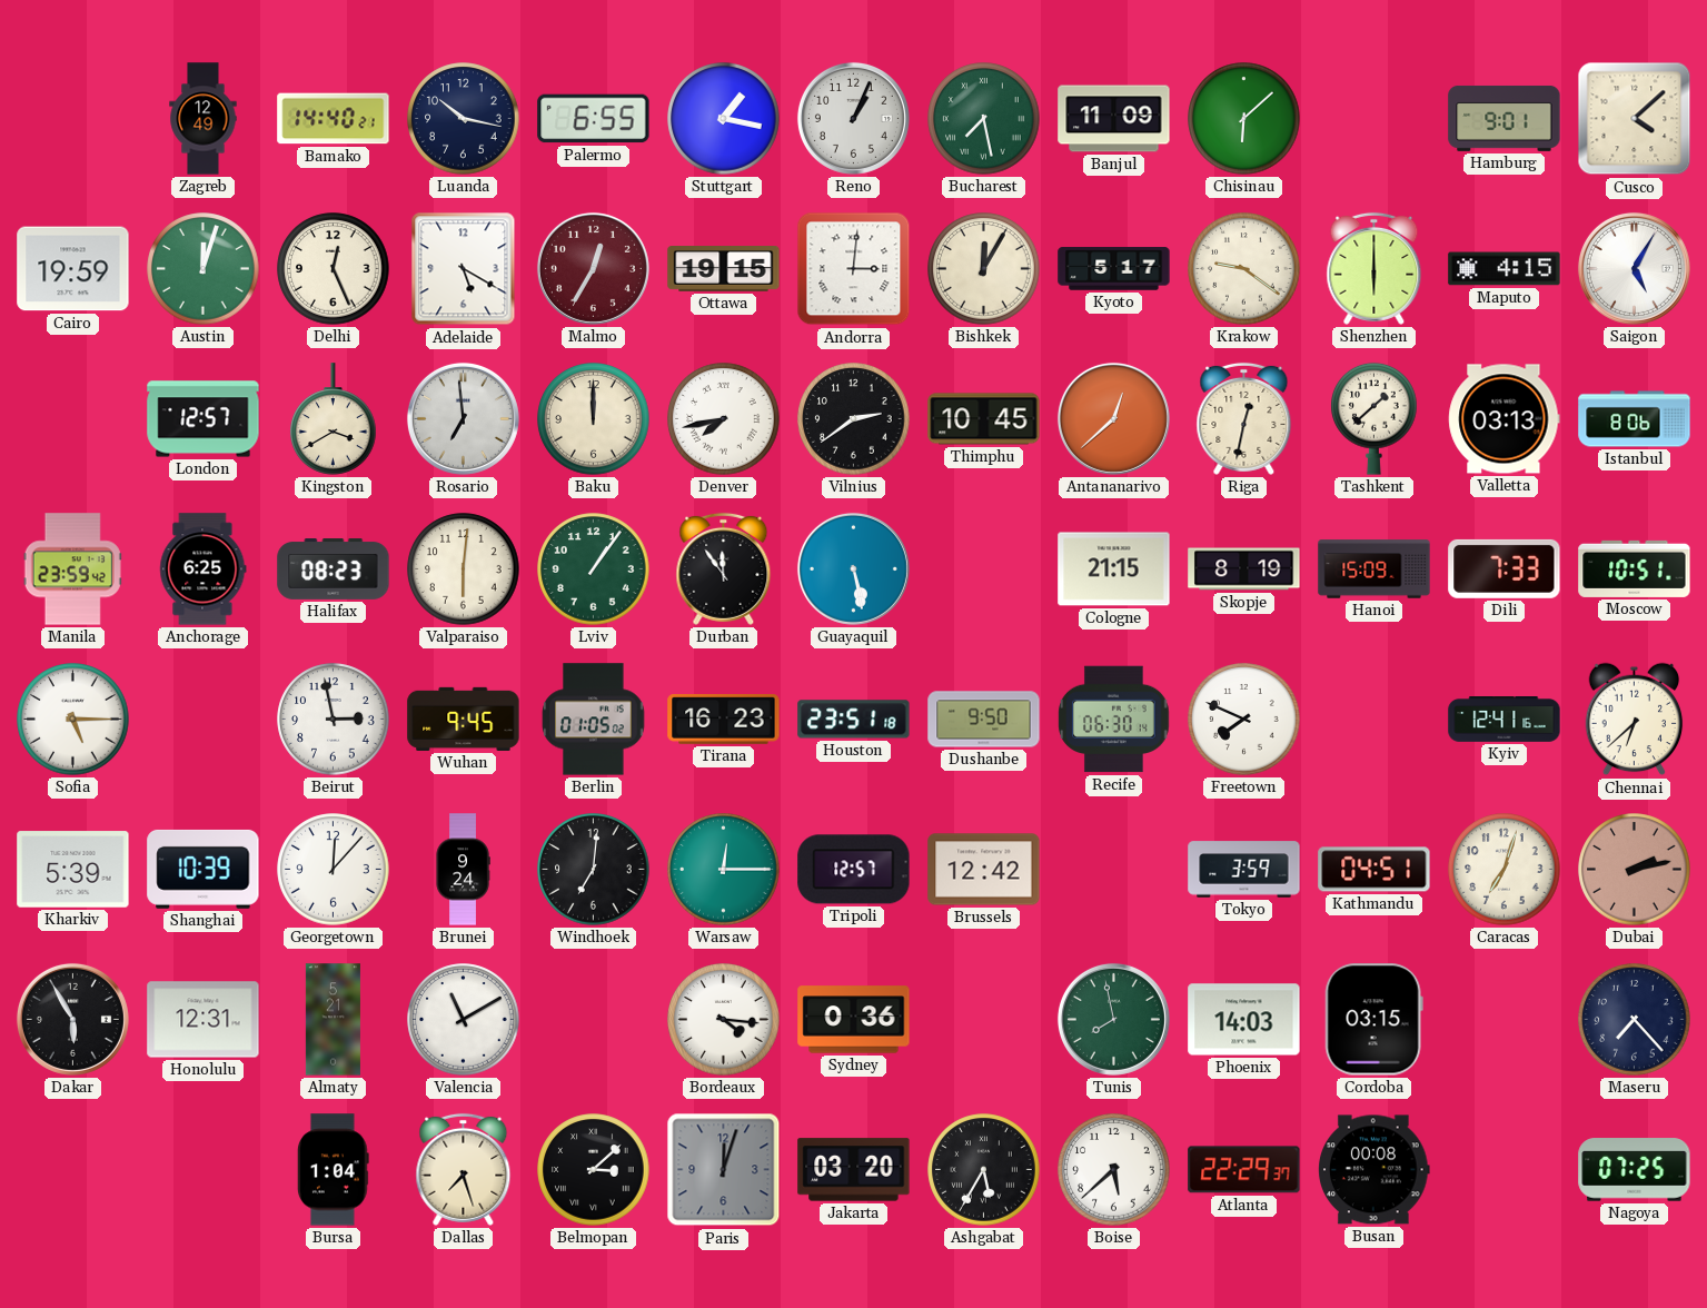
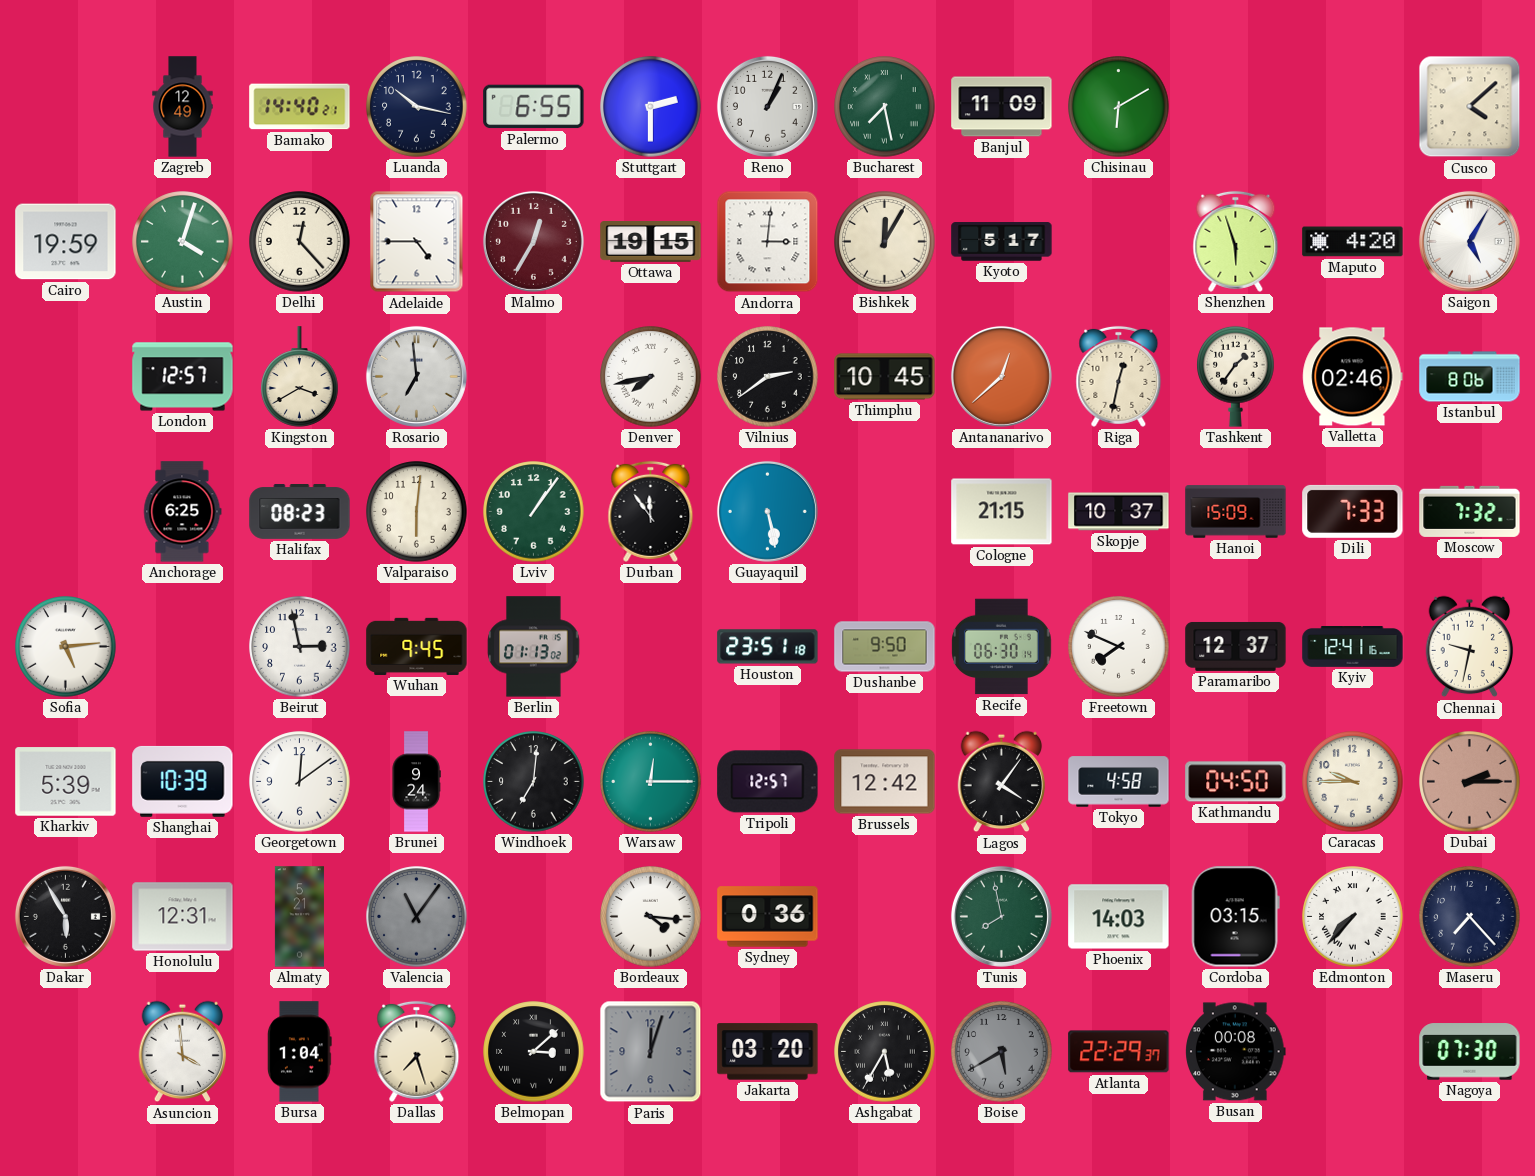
Stuttgart: 1:17 -> 2:30 (651, 107)
Chisinau: 6:08 -> 6:10 (1119, 107)
Hamburg: 9:01 -> none (1505, 118)
Austin: 12:03 -> 4:03 (183, 242)
Delhi: 12:26 -> 12:23 (300, 242)
Adelaide: 5:20 -> 4:45 (417, 242)
Krakow: 9:21 -> none (1244, 269)
Shenzhen: 6:00 -> 5:57 (1236, 241)
Maputo: 4:15 -> 4:20 (1353, 242)
Baku: 12:00 -> none (594, 419)
Tashkent: 1:38 -> 1:36 (1236, 376)
Valletta: 03:13 -> 02:46 (1353, 377)
Manila: 23:59 -> none (72, 569)
Skopje: 8:19 -> 10:37 (1119, 512)
Moscow: 10:51 -> 7:32 (1470, 511)
Sofia: 5:15 -> 5:14 (66, 647)
Berlin: 01:05 -> 01:13 (534, 647)
Tirana: 16:23 -> none (724, 720)
Paramaribo: none -> 12:37 (1236, 646)
Chennai: 6:38 -> 9:32 (1470, 647)
Georgetown: 12:07 -> 12:09 (300, 782)
Lagos: none -> 4:06 (1002, 782)
Tokyo: 3:59 -> 4:58 (1119, 782)
Kathmandu: 04:51 -> 04:50 (1236, 782)
Caracas: 7:03 -> 9:45 (1353, 782)
Dubai: 2:13 -> 2:15 (1470, 782)
Valencia: 11:10 -> 11:06 (417, 917)
Valencia dial: white -> grey (417, 917)
Edmonton: none -> 7:37 (1353, 917)
Asuncion: none -> 3:59 (183, 1052)
Boise: 5:38 -> 5:40 (1002, 1052)
Boise dial: white -> grey (1002, 1052)
Nagoya: 07:25 -> 07:30 (1470, 1052)
